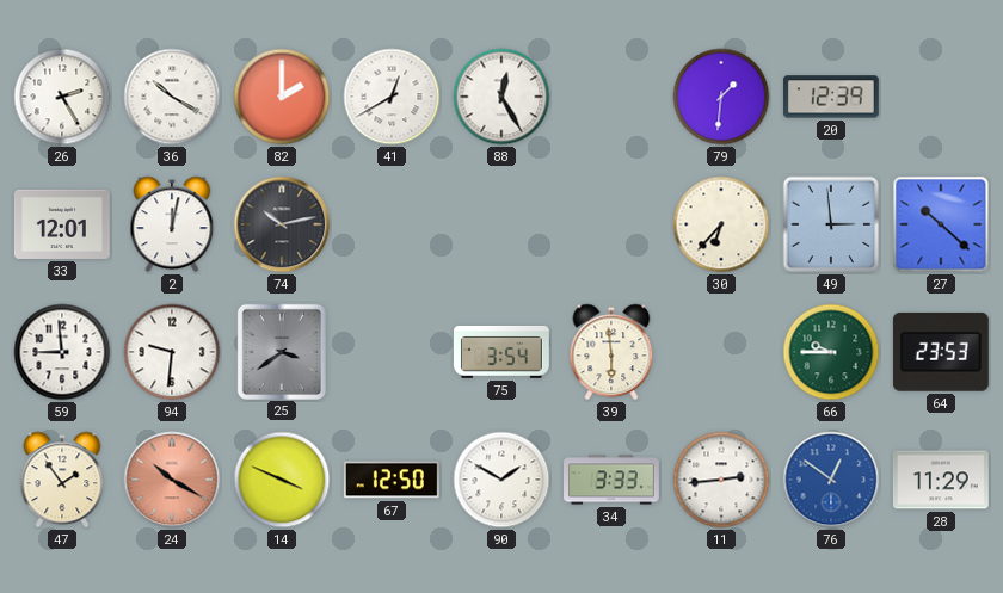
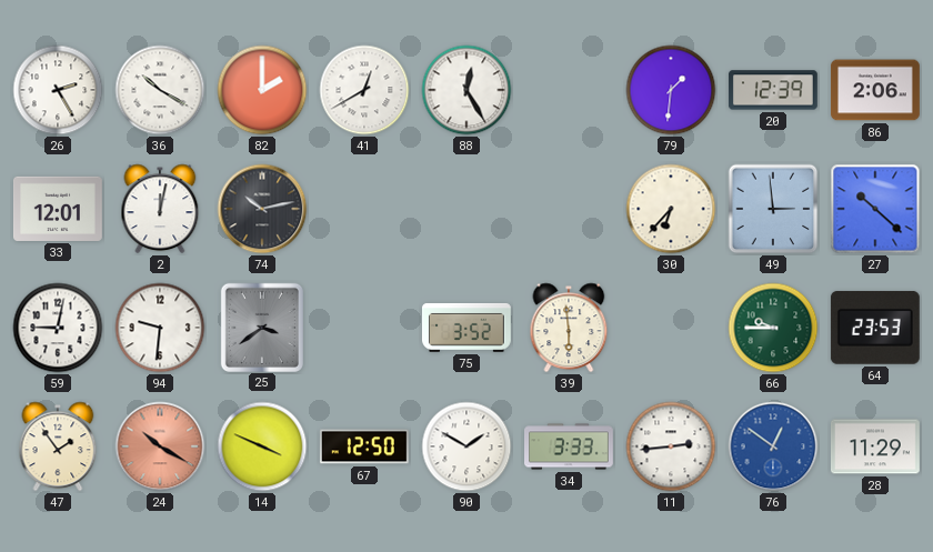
86: none -> 2:06 (875, 90)
59: 8:59 -> 9:02 (58, 328)
75: 3:54 -> 3:52 (466, 328)
